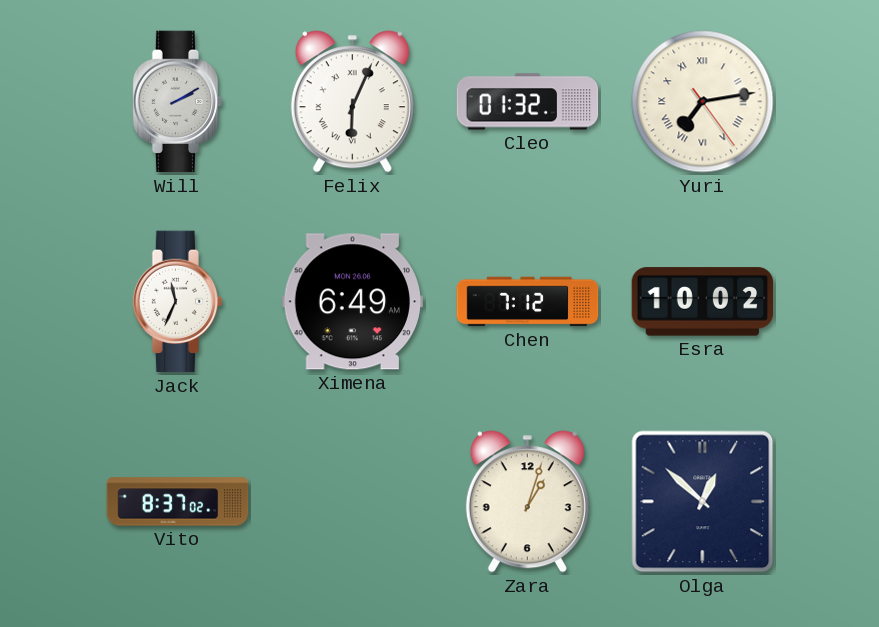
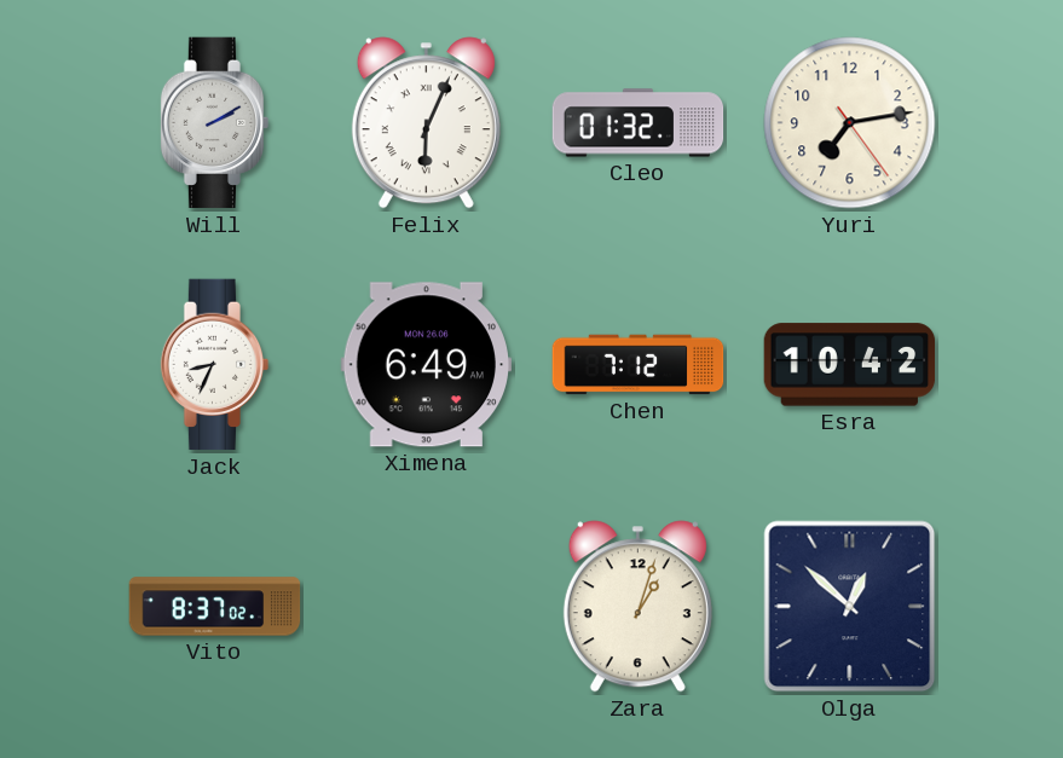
Yuri numerals: Roman -> Arabic (850, 123)
Jack: 11:34 -> 8:34 (215, 365)
Esra: 10:02 -> 10:42 (850, 365)
